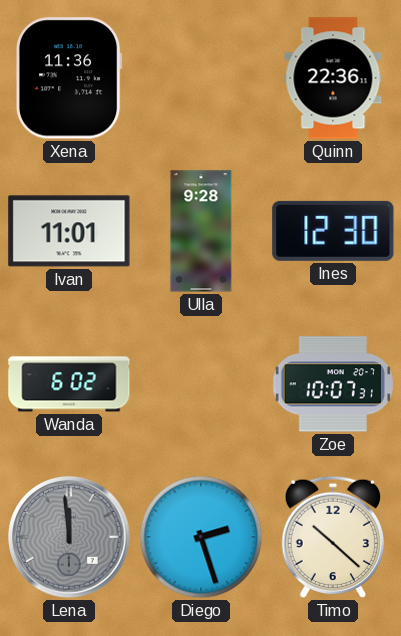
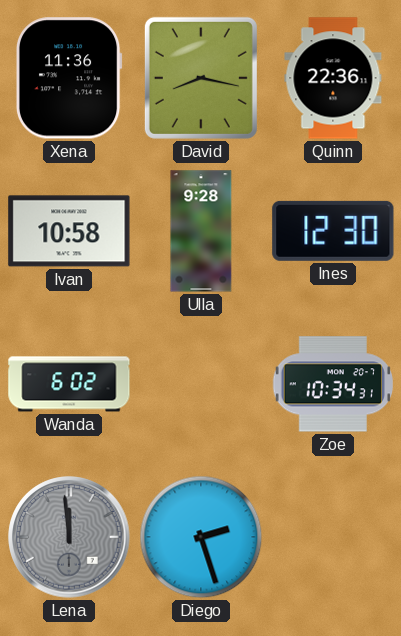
David: none -> 8:17 (201, 78)
Ivan: 11:01 -> 10:58 (69, 231)
Zoe: 10:07 -> 10:34 (332, 384)
Timo: 10:22 -> none (332, 537)
